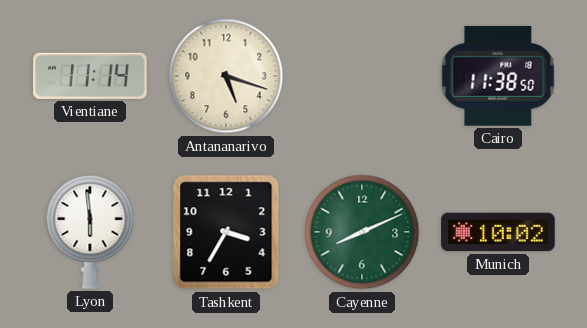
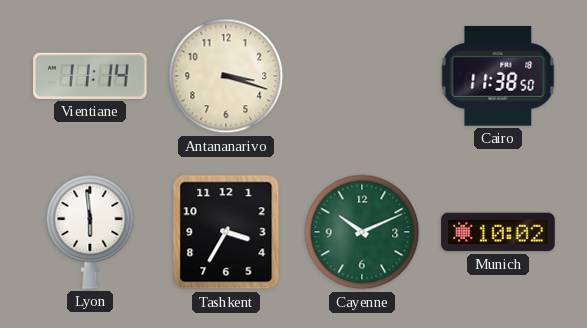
Antananarivo: 5:18 -> 3:18 (226, 76)
Cayenne: 8:11 -> 10:11 (362, 232)
